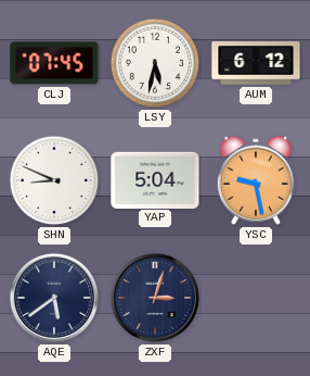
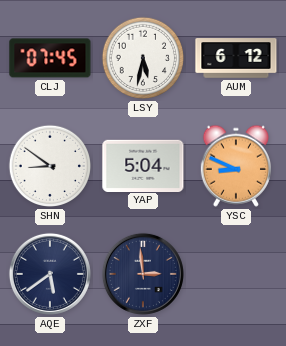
SHN: 8:49 -> 8:51 (50, 166)
YSC: 9:28 -> 8:49 (235, 166)
ZXF: 3:03 -> 2:59 (143, 274)
